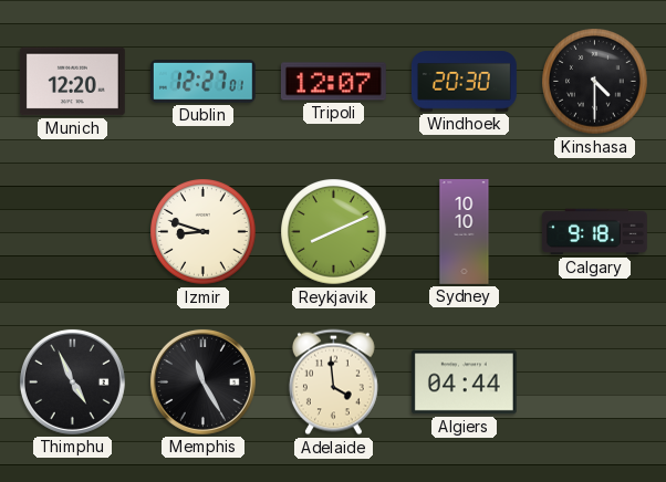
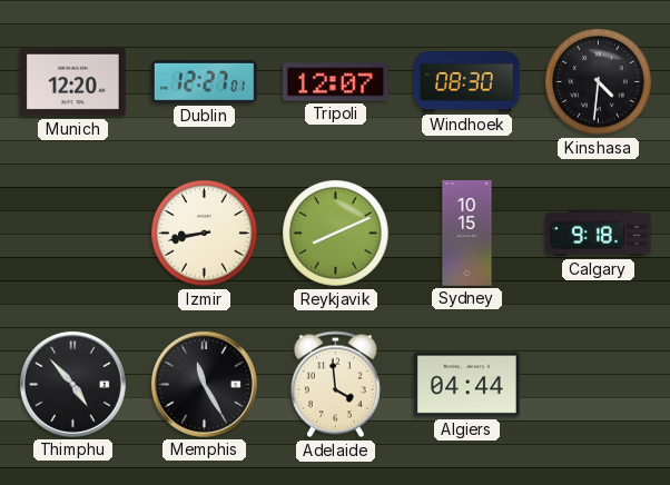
Windhoek: 20:30 -> 08:30 (466, 82)
Kinshasa: 4:30 -> 4:31 (599, 82)
Izmir: 8:48 -> 8:43 (205, 234)
Sydney: 10:10 -> 10:15 (467, 234)
Thimphu: 4:56 -> 4:53 (72, 384)
